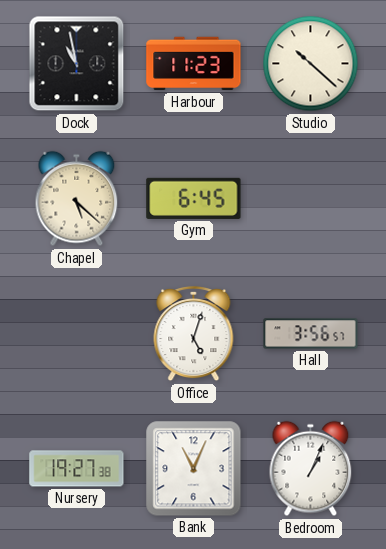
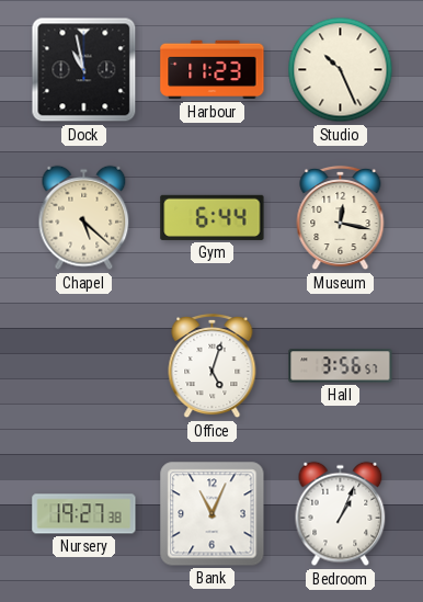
Studio: 10:22 -> 10:26 (341, 70)
Gym: 6:45 -> 6:44 (213, 217)
Museum: none -> 12:17 (341, 218)
